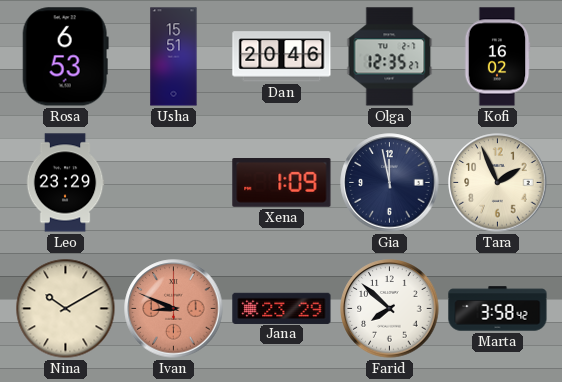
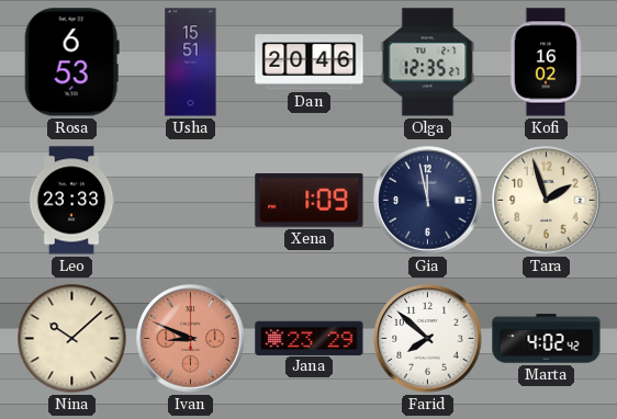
Leo: 23:29 -> 23:33 (71, 201)
Tara: 1:56 -> 1:57 (547, 201)
Nina: 10:10 -> 10:08 (72, 339)
Marta: 3:58 -> 4:02 (547, 339)
